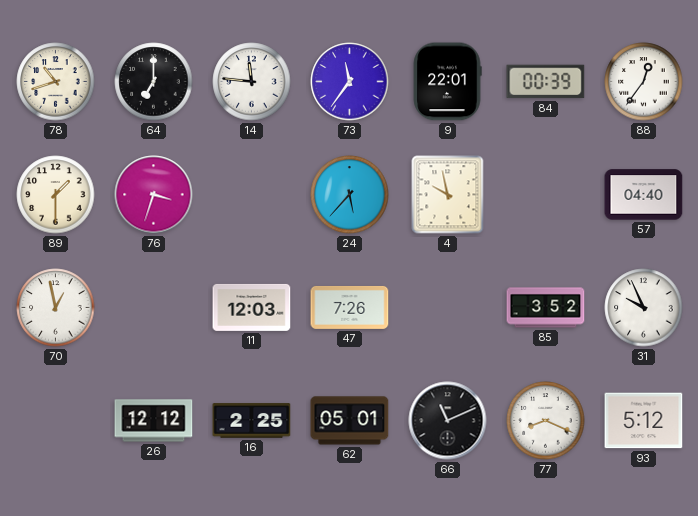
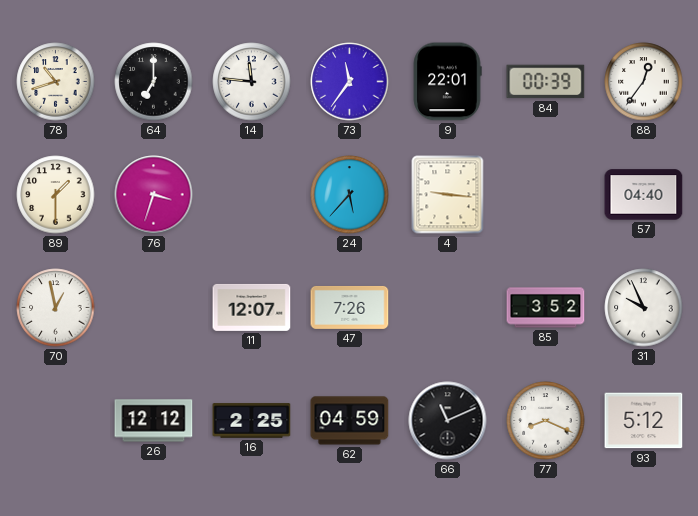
4: 9:58 -> 9:16 (448, 195)
11: 12:03 -> 12:07 (252, 307)
62: 05:01 -> 04:59 (350, 421)
